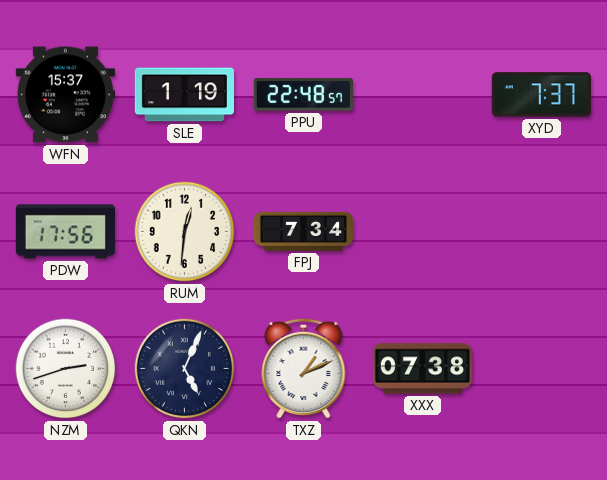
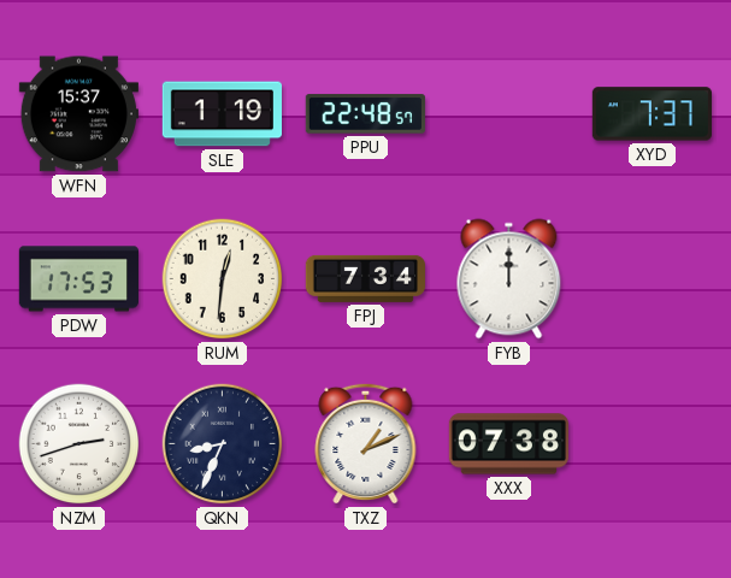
PDW: 17:56 -> 17:53 (78, 279)
FYB: none -> 12:00 (509, 279)
QKN: 5:04 -> 8:34 (223, 444)
